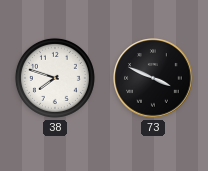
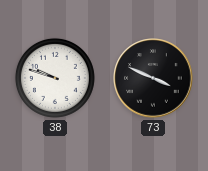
38: 7:48 -> 9:48 (55, 78)
